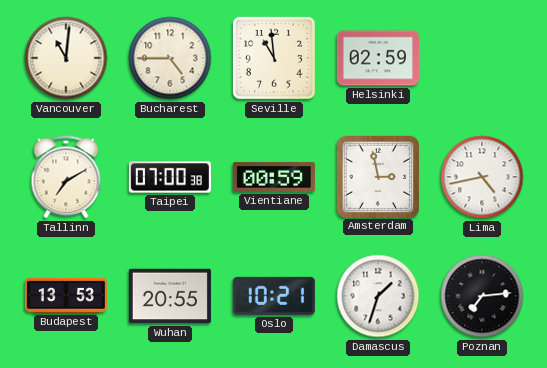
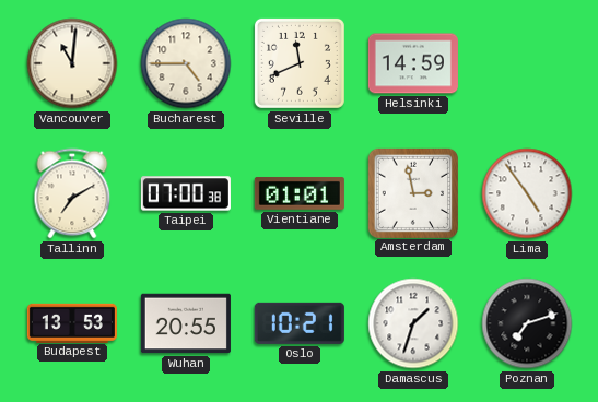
Seville: 10:59 -> 11:41 (300, 63)
Helsinki: 02:59 -> 14:59 (413, 63)
Vientiane: 00:59 -> 01:01 (300, 193)
Lima: 4:43 -> 4:54 (527, 193)
Poznan: 7:14 -> 7:12 (527, 323)
